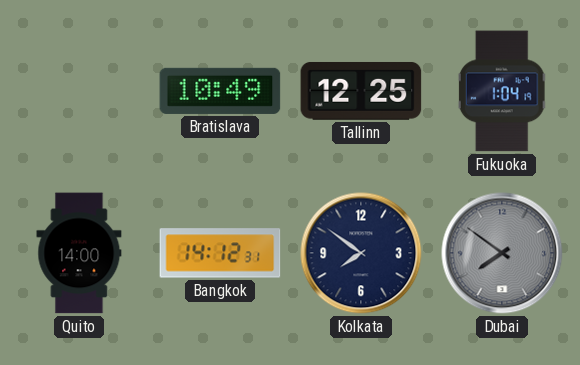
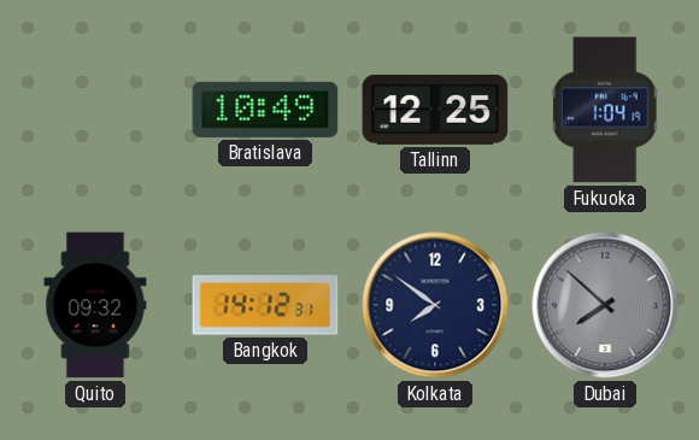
Quito: 14:00 -> 09:32 (95, 305)
Dubai: 7:51 -> 7:52 (605, 305)
